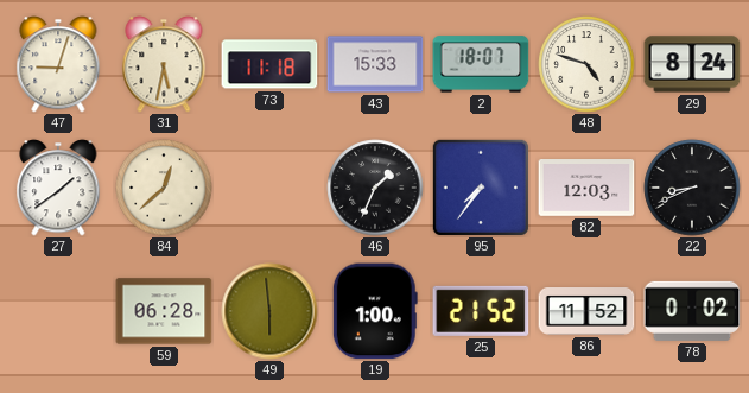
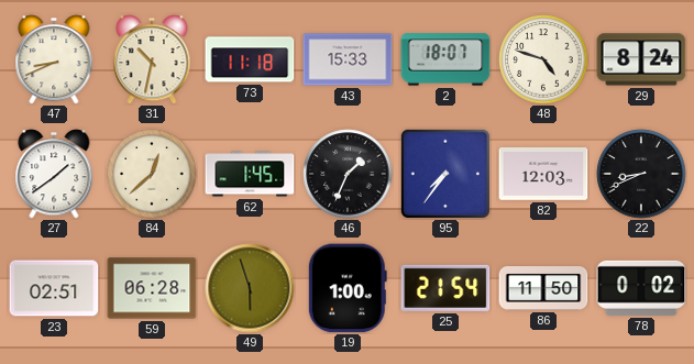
47: 9:03 -> 8:41 (54, 59)
31: 5:32 -> 10:32 (152, 59)
62: none -> 1:45 (250, 174)
23: none -> 02:51 (54, 288)
49: 5:59 -> 5:57 (250, 288)
25: 21:52 -> 21:54 (445, 288)
86: 11:52 -> 11:50 (543, 289)
